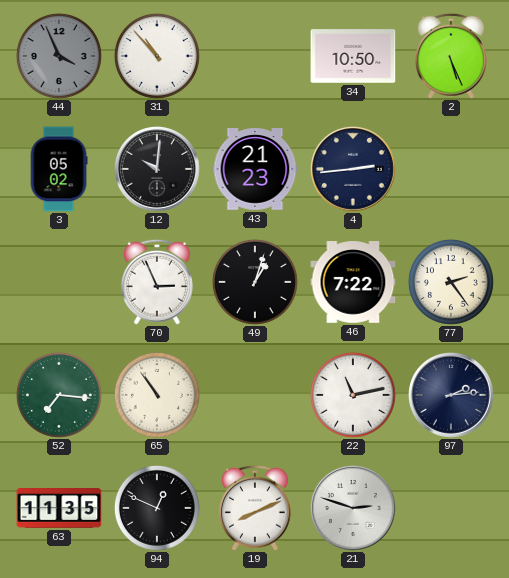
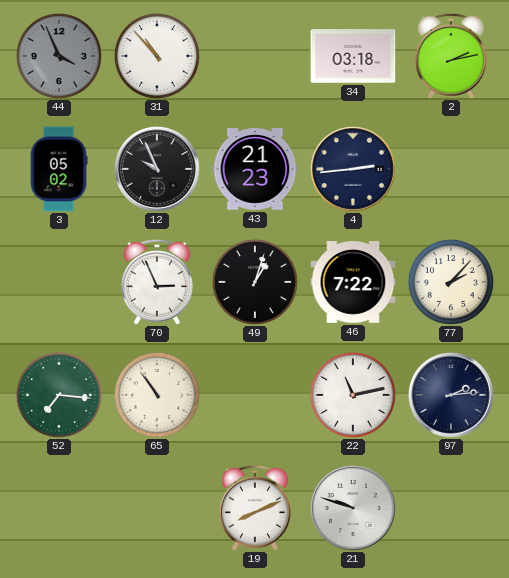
34: 10:50 -> 03:18 (353, 56)
2: 5:26 -> 2:13 (451, 56)
12: 10:01 -> 9:56 (158, 170)
77: 2:24 -> 2:07 (451, 282)
63: 11:35 -> none (59, 509)
94: 12:49 -> none (157, 508)
21: 2:48 -> 9:48 (354, 509)
